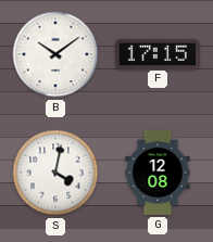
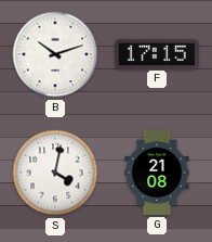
B: 10:09 -> 10:12 (55, 54)
G: 12:08 -> 21:08 (157, 173)
